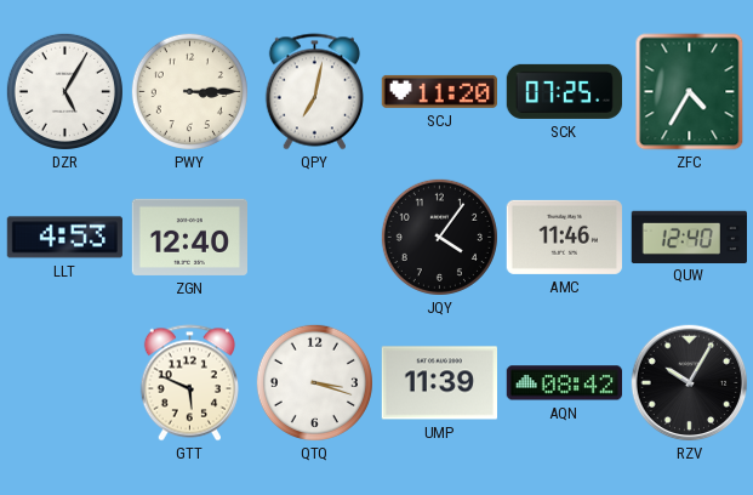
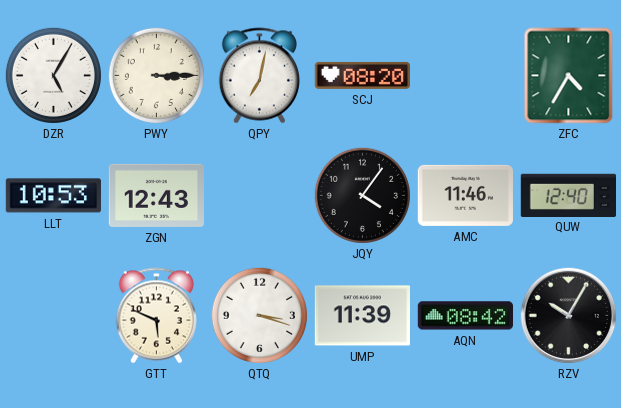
SCJ: 11:20 -> 08:20 (362, 75)
SCK: 07:25 -> none (564, 91)
LLT: 4:53 -> 10:53 (53, 196)
ZGN: 12:40 -> 12:43 (156, 195)
